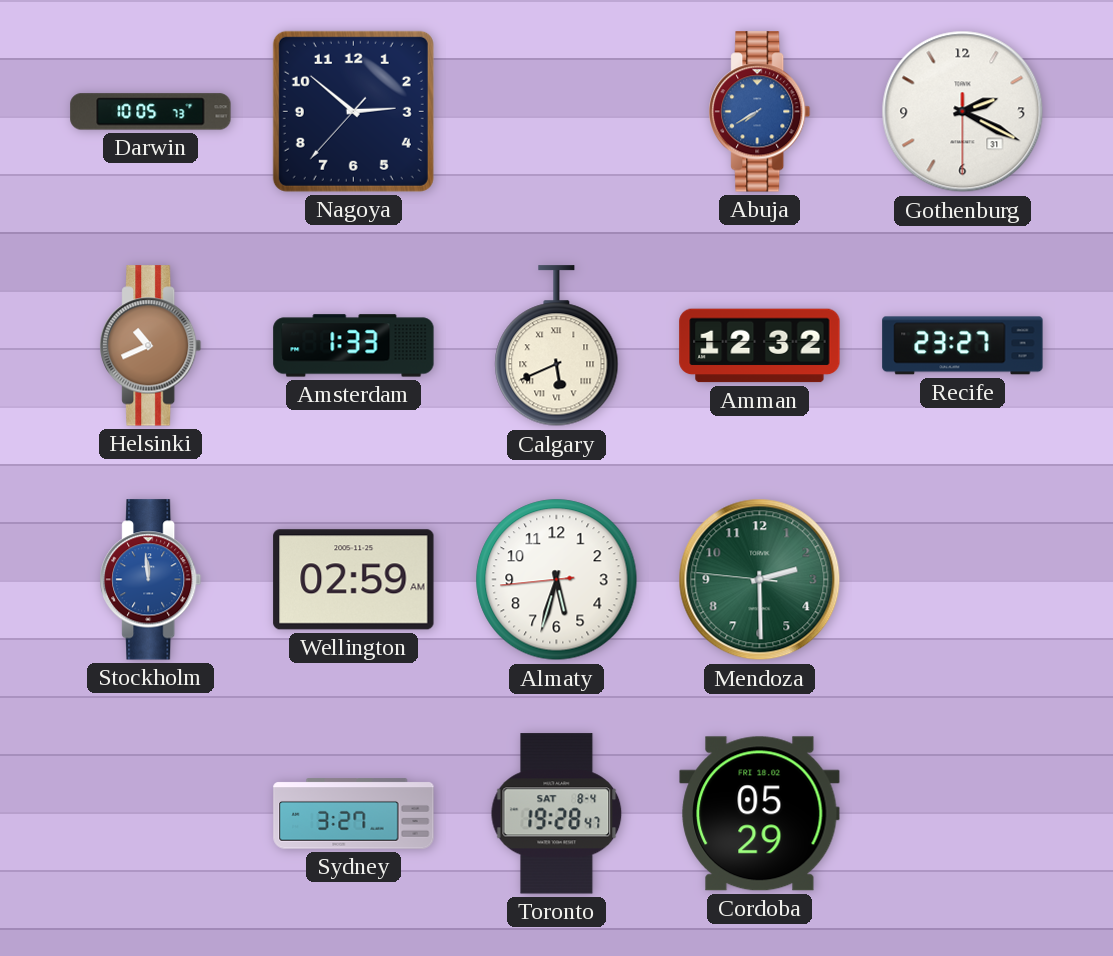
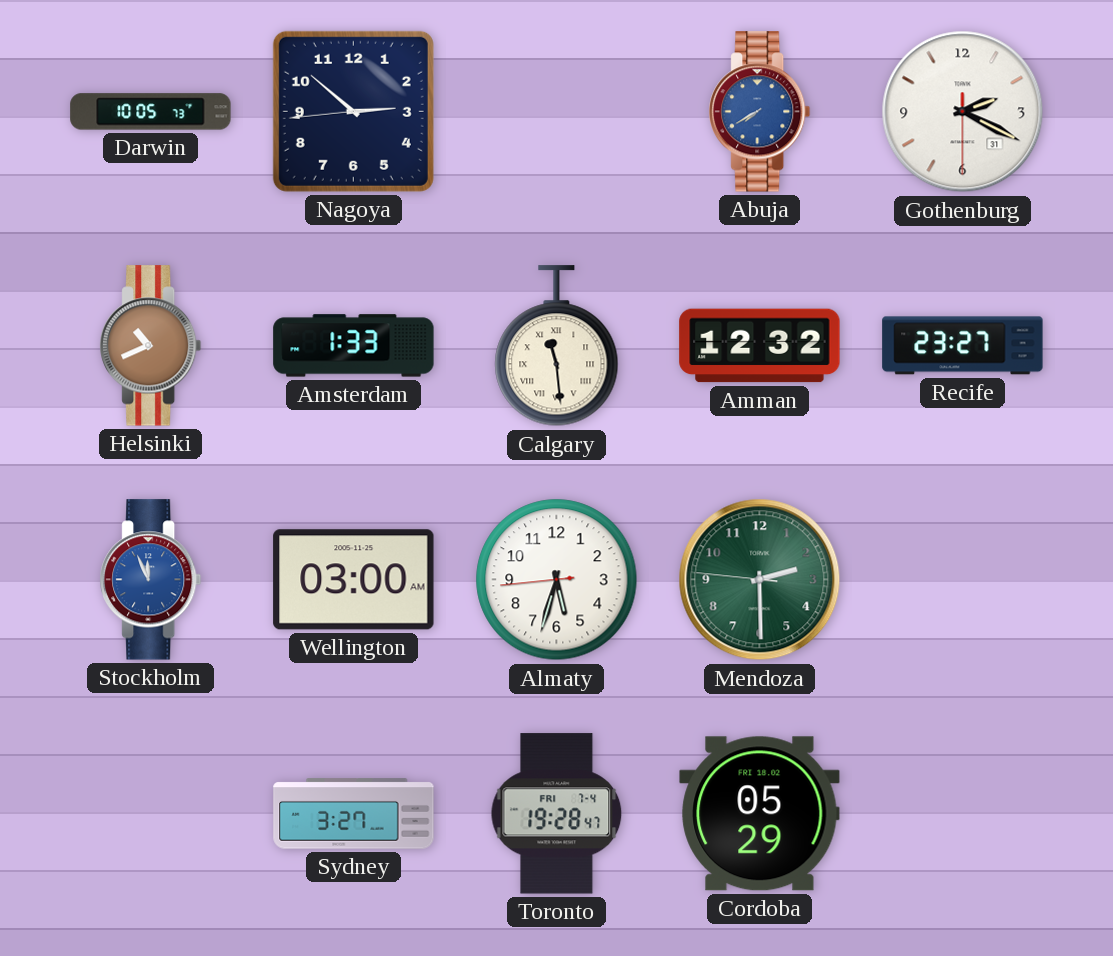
Nagoya: 2:51:37 -> 2:51:44 (353, 111)
Calgary: 5:41 -> 11:29 (557, 346)
Stockholm: 11:59 -> 11:56 (151, 580)
Wellington: 02:59 -> 03:00 (354, 580)
Toronto date: SAT 8-4 -> FRI 7-4 (557, 814)
